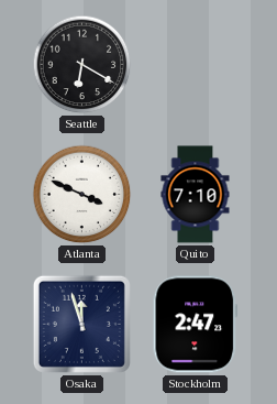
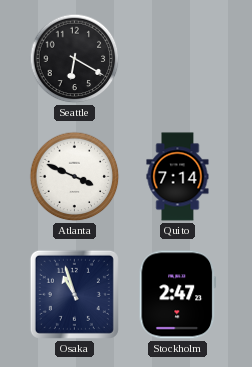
Quito: 7:10 -> 7:14 (178, 177)
Osaka: 11:57 -> 10:57 (74, 294)
